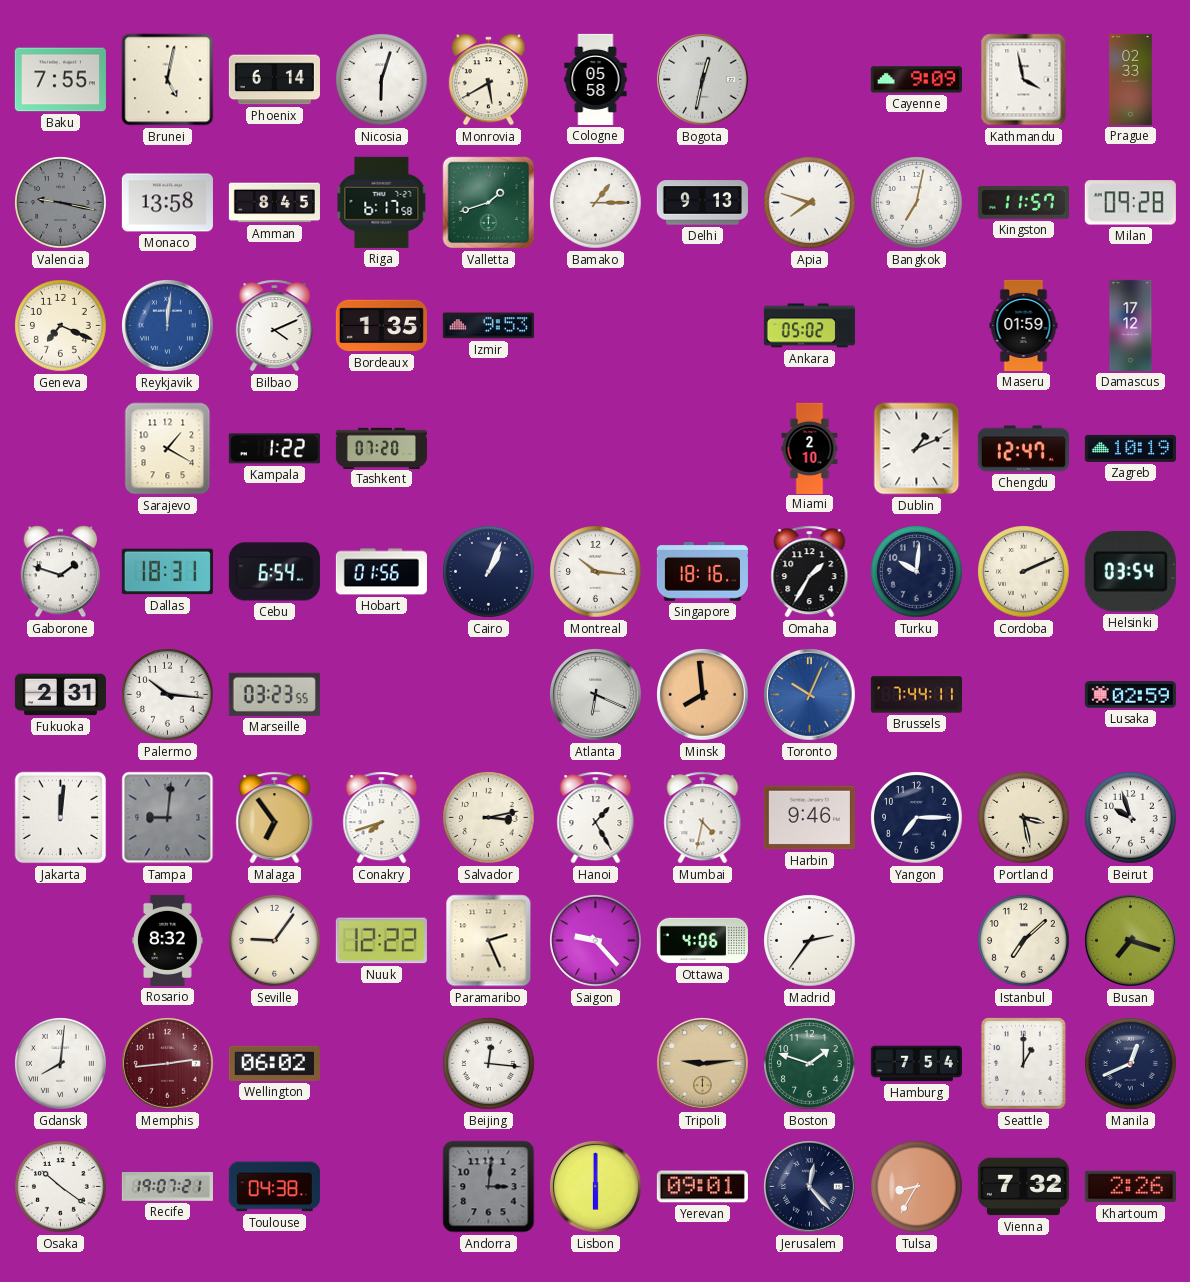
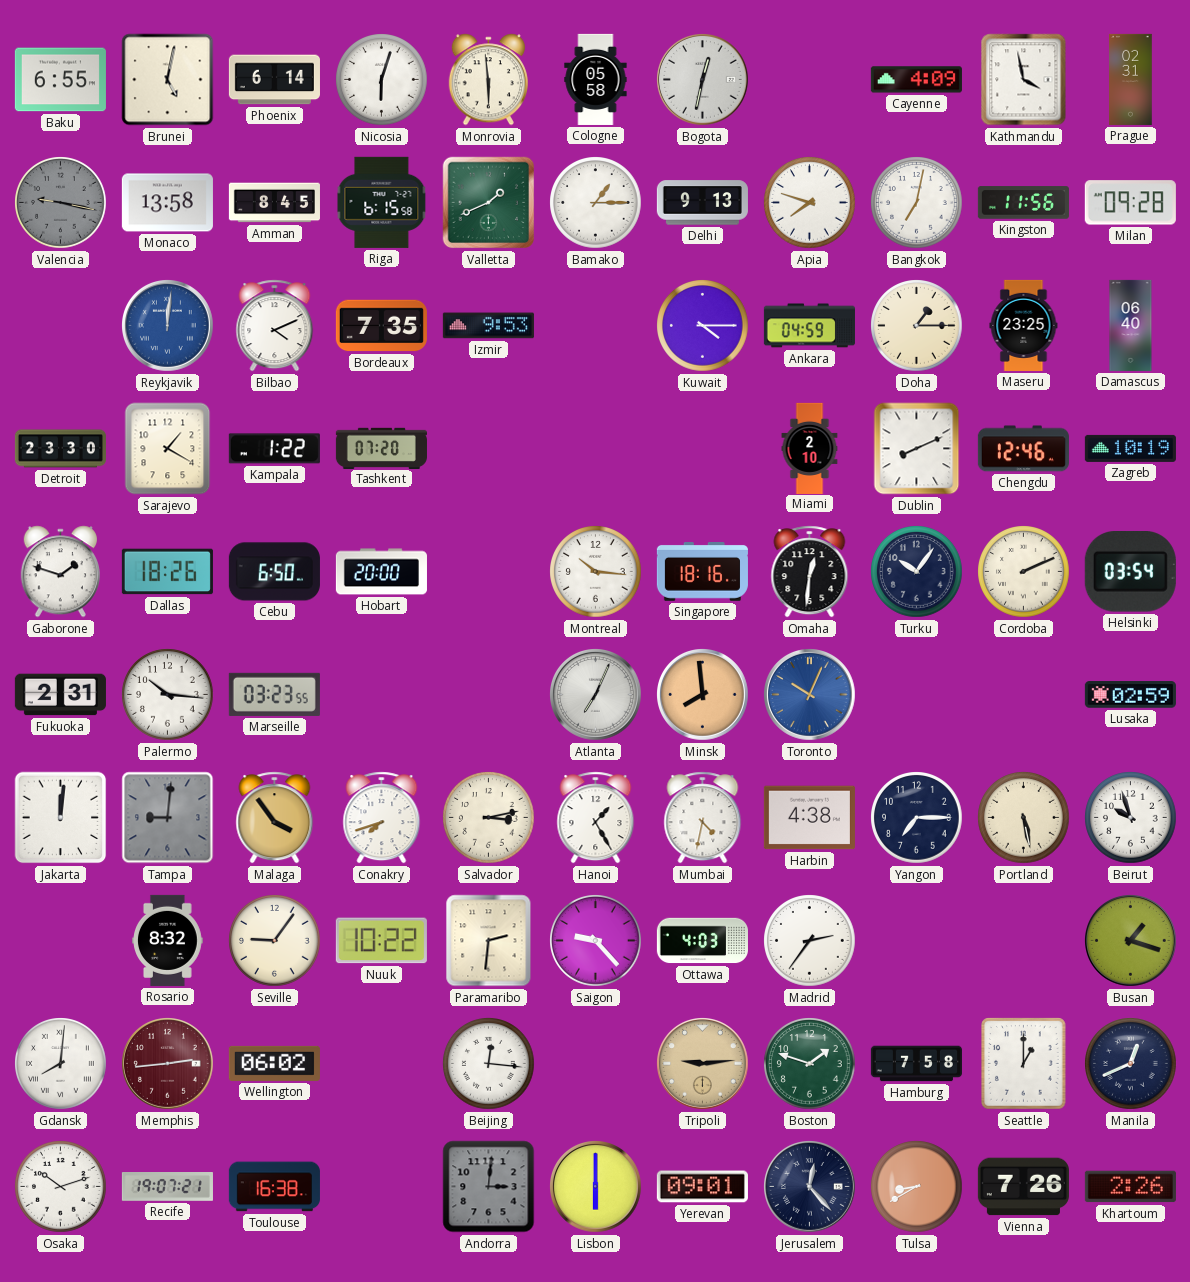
Baku: 7:55 -> 6:55 (60, 80)
Monrovia: 5:40 -> 5:59 (488, 80)
Cayenne: 9:09 -> 4:09 (916, 80)
Prague: 02:33 -> 02:31 (1131, 79)
Riga: 6:17 -> 6:15 (382, 202)
Valletta: 1:42 -> 1:41 (489, 203)
Kingston: 11:57 -> 11:56 (1023, 203)
Geneva: 7:19 -> none (61, 326)
Bordeaux: 1:35 -> 7:35 (381, 326)
Kuwait: none -> 4:15 (703, 326)
Ankara: 05:02 -> 04:59 (809, 326)
Doha: none -> 1:15 (917, 326)
Maseru: 01:59 -> 23:25 (1024, 325)
Damascus: 17:12 -> 06:40 (1131, 325)
Detroit: none -> 23:30 (60, 449)
Dublin: 1:11 -> 8:11 (917, 449)
Chengdu: 12:47 -> 12:46 (1023, 449)
Dallas: 18:31 -> 18:26 (167, 572)
Cebu: 6:54 -> 6:50 (274, 572)
Hobart: 01:56 -> 20:00 (381, 572)
Cairo: 1:04 -> none (489, 572)
Omaha: 1:35 -> 12:31 (810, 572)
Turku: 10:01 -> 10:06 (917, 572)
Atlanta: 6:19 -> 7:04 (596, 695)
Brussels: 7:44 -> none (916, 695)
Malaga: 6:54 -> 3:54 (275, 818)
Harbin: 9:46 -> 4:38 (809, 818)
Portland: 3:28 -> 5:28 (1024, 818)
Nuuk: 12:22 -> 10:22 (381, 941)
Paramaribo: 2:26 -> 2:31 (489, 941)
Ottawa: 4:06 -> 4:03 (702, 941)
Istanbul: 7:08 -> none (1024, 941)
Busan: 7:18 -> 1:18 (1131, 941)
Hamburg: 7:54 -> 7:58 (916, 1064)
Osaka: 10:21 -> 10:12 (61, 1187)
Toulouse: 04:38 -> 16:38 (274, 1187)
Tulsa: 8:35 -> 8:40 (917, 1187)
Vienna: 7:32 -> 7:26 (1023, 1187)
